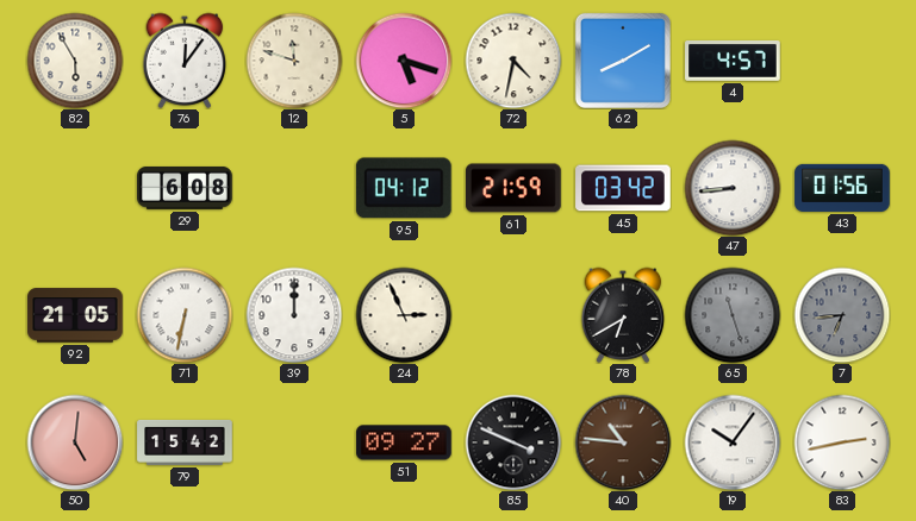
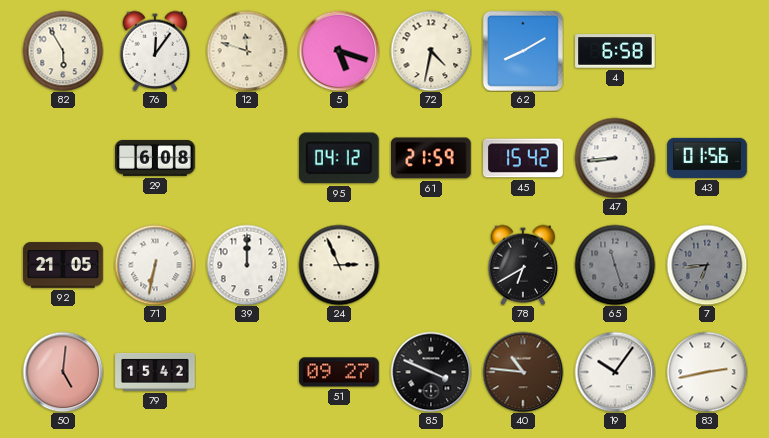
4: 4:57 -> 6:58 (615, 52)
45: 03:42 -> 15:42 (523, 158)
